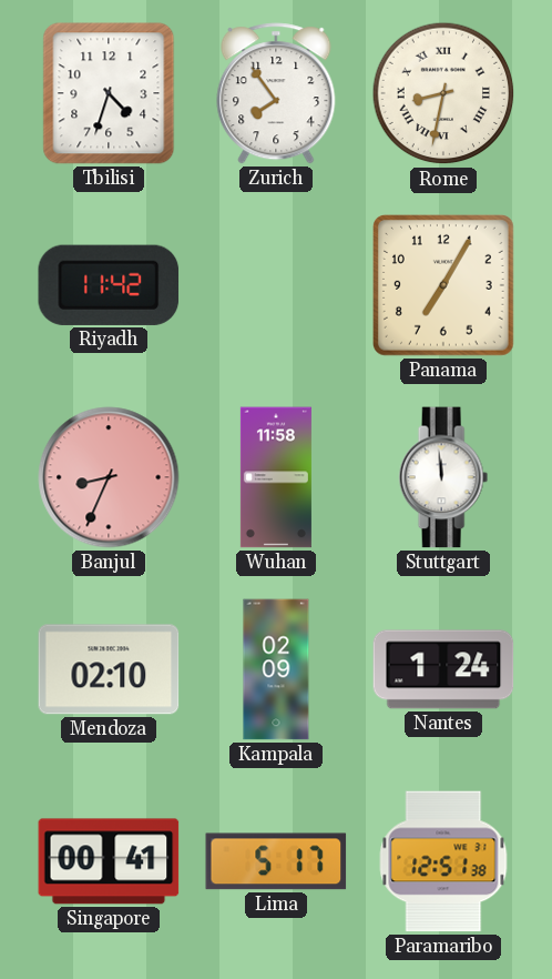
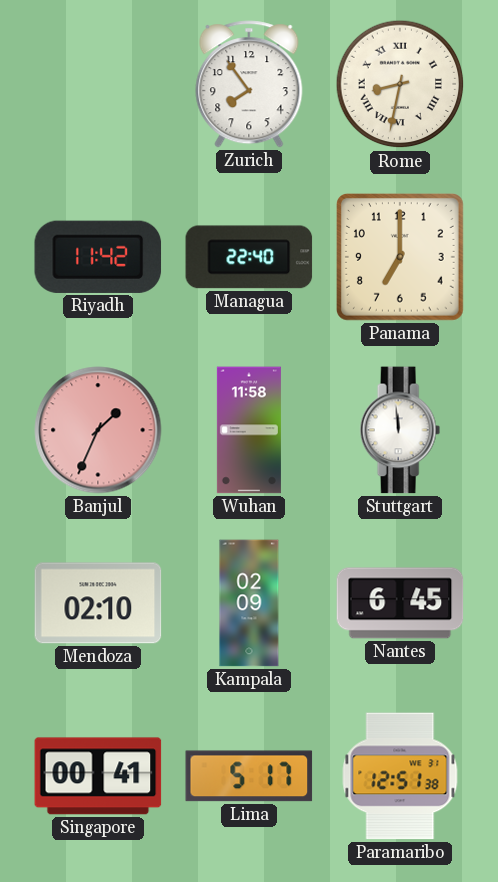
Tbilisi: 4:33 -> none (109, 93)
Managua: none -> 22:40 (249, 257)
Panama: 7:05 -> 7:00 (401, 258)
Banjul: 8:34 -> 1:34 (98, 430)
Nantes: 1:24 -> 6:45 (400, 603)
